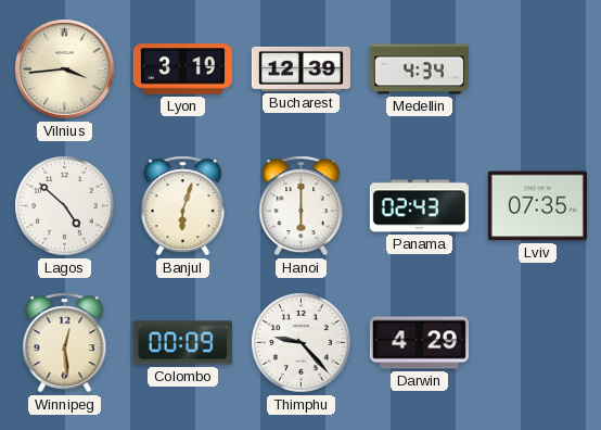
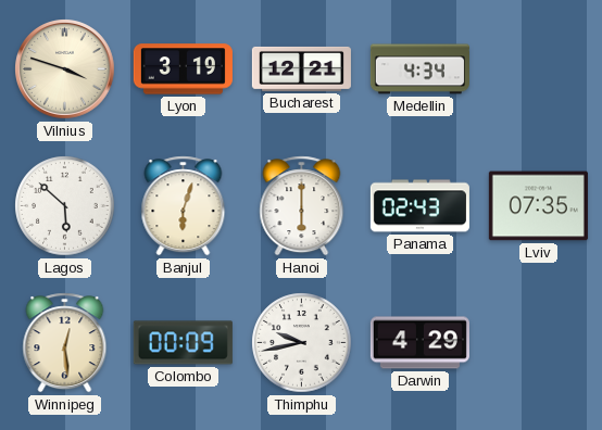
Vilnius: 3:44 -> 3:48 (65, 69)
Bucharest: 12:39 -> 12:21 (301, 68)
Lagos: 4:52 -> 5:52 (65, 206)
Thimphu: 9:23 -> 9:43 (302, 343)
